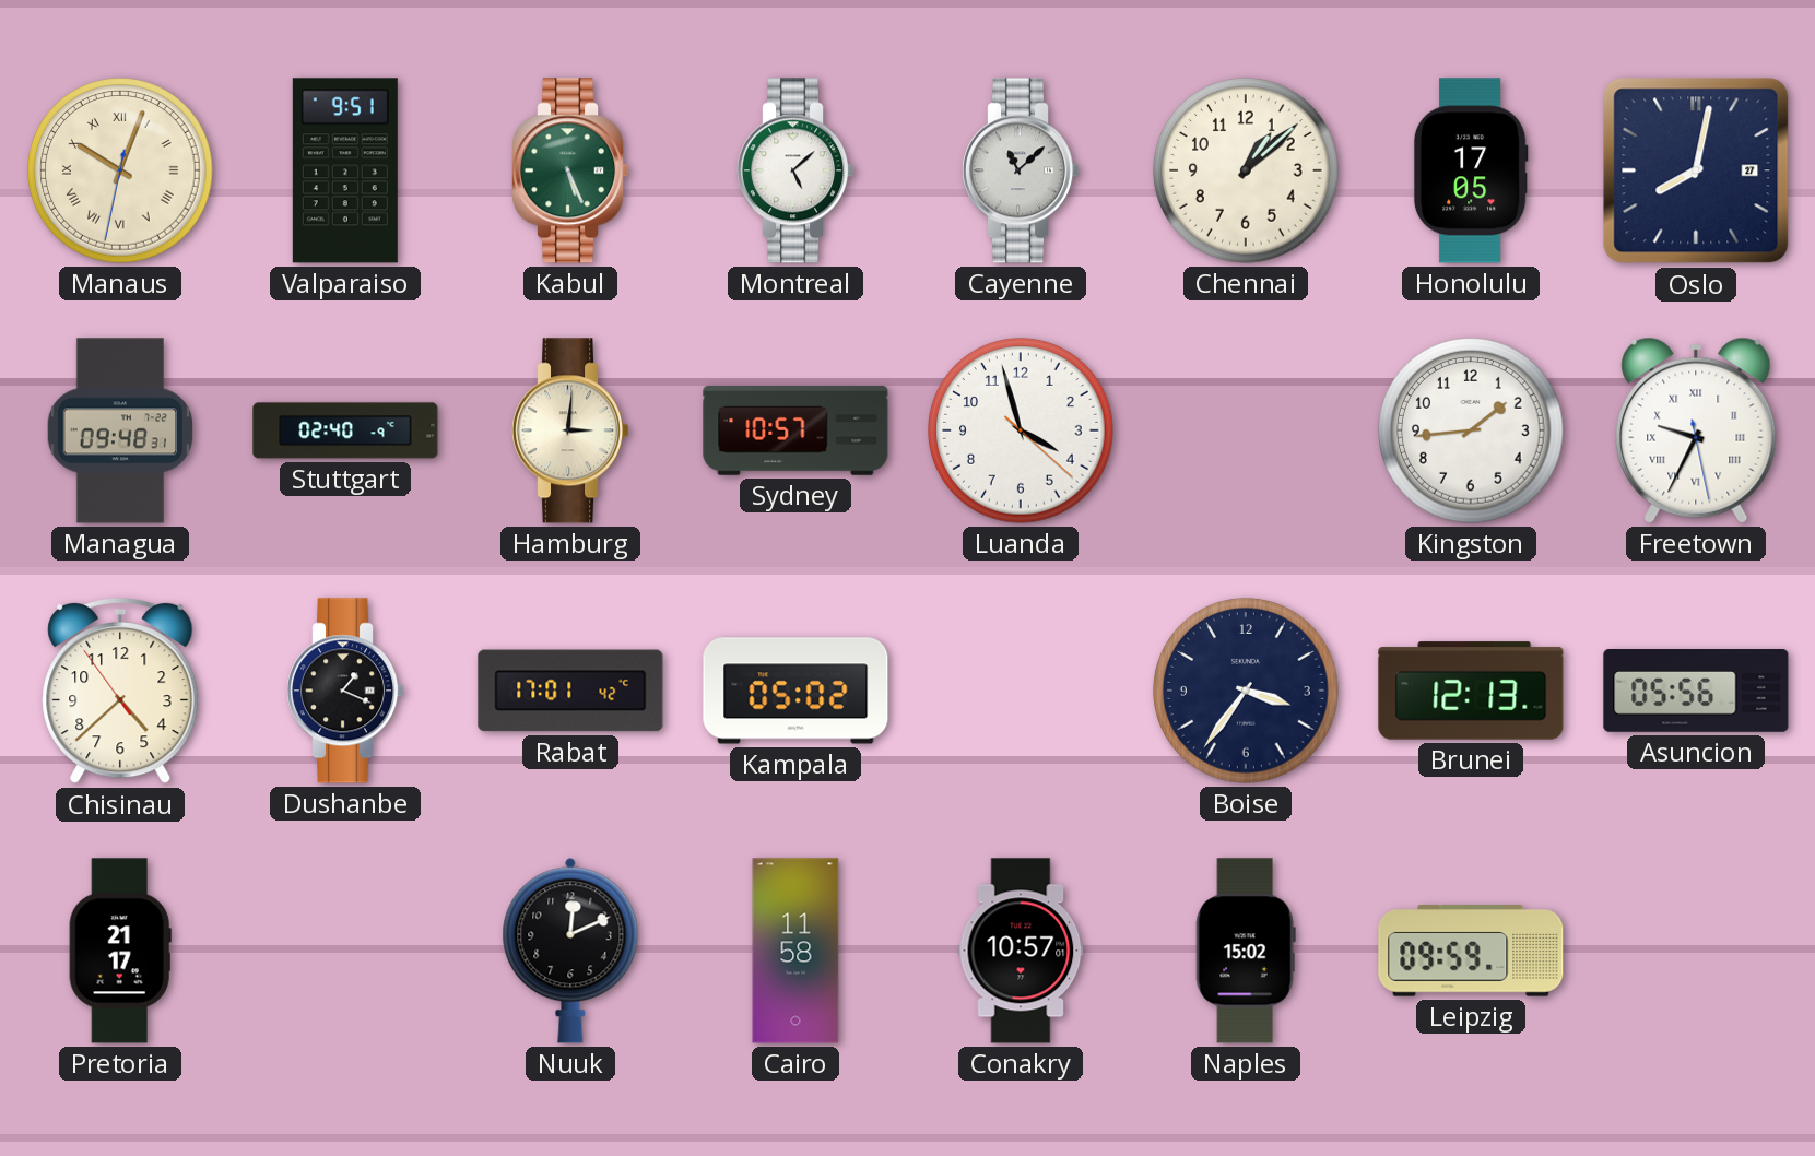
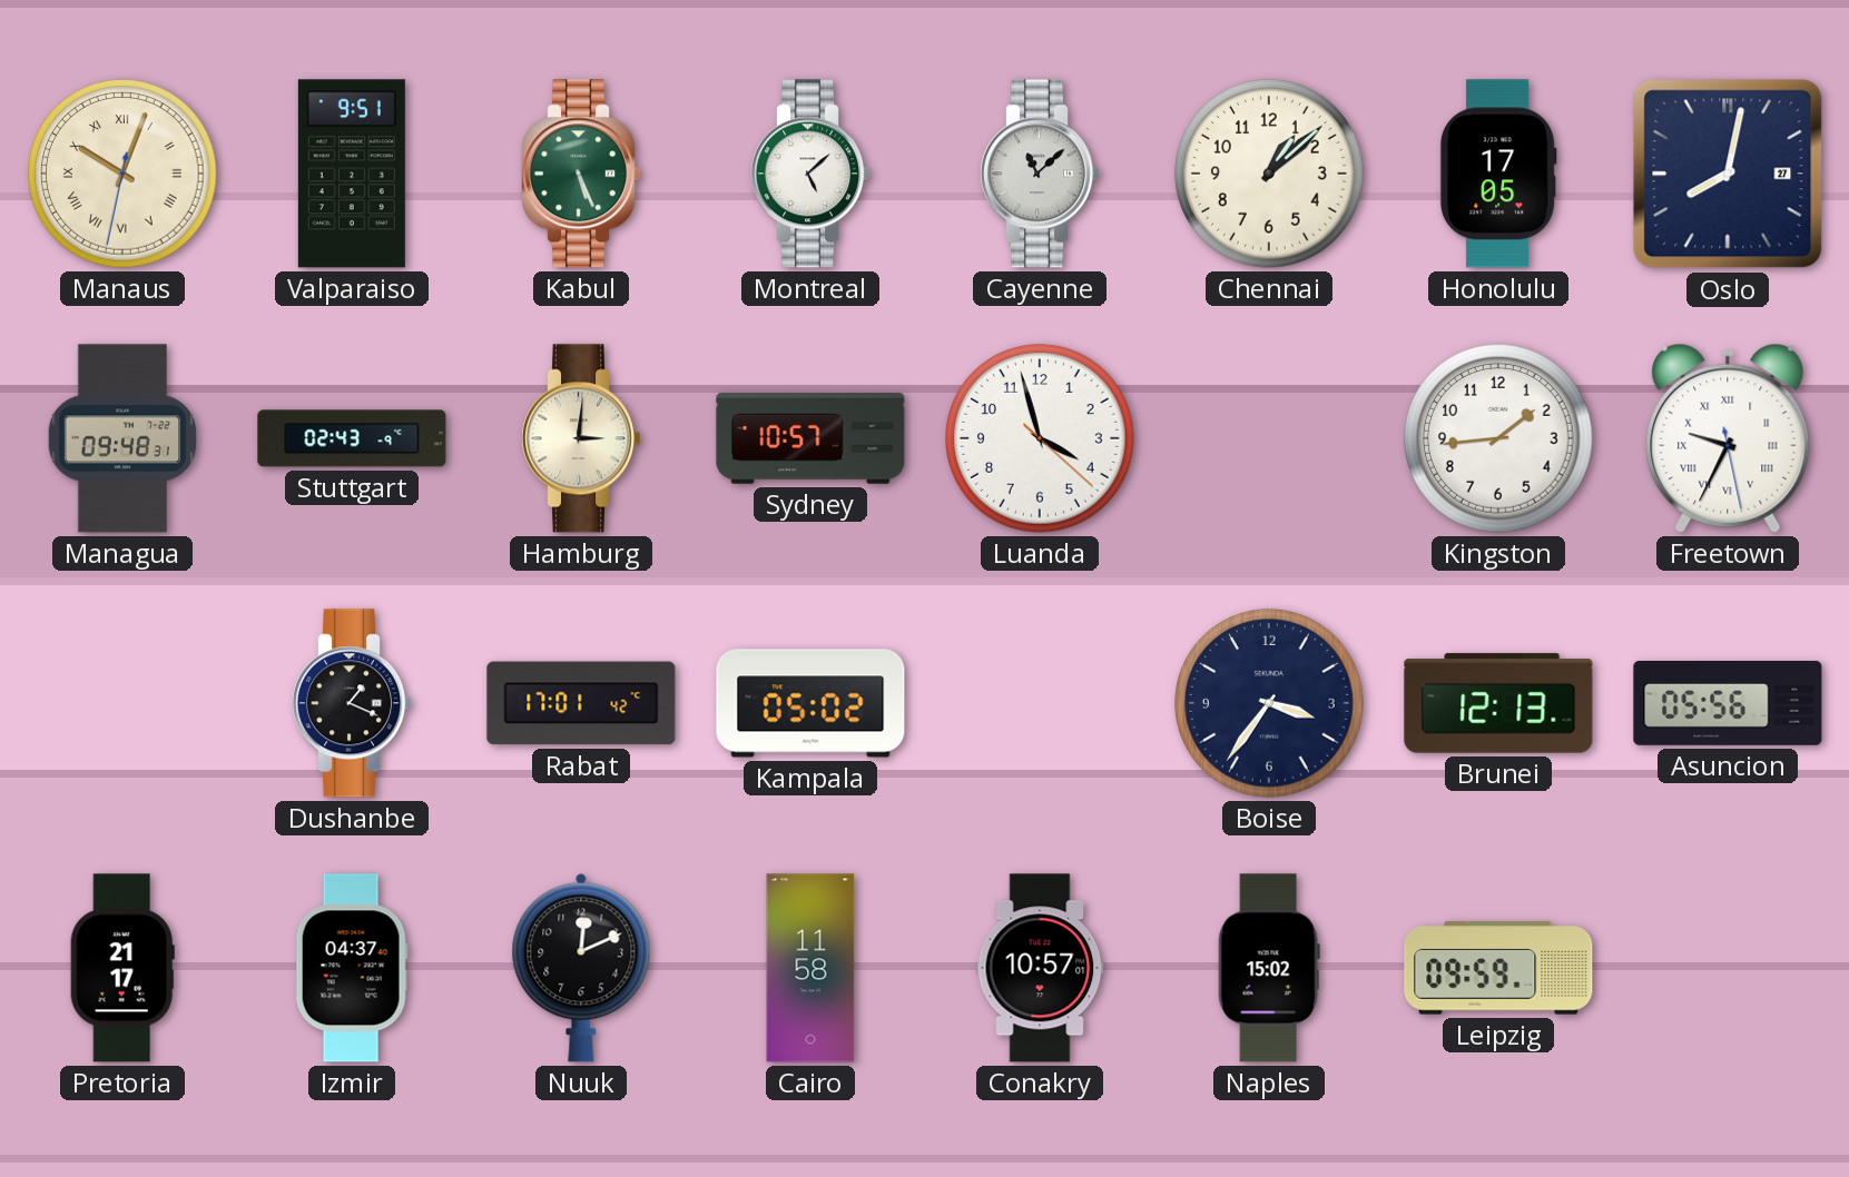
Stuttgart: 02:40 -> 02:43 (352, 438)
Chisinau: 4:37 -> none (120, 691)
Izmir: none -> 04:37 (352, 968)
